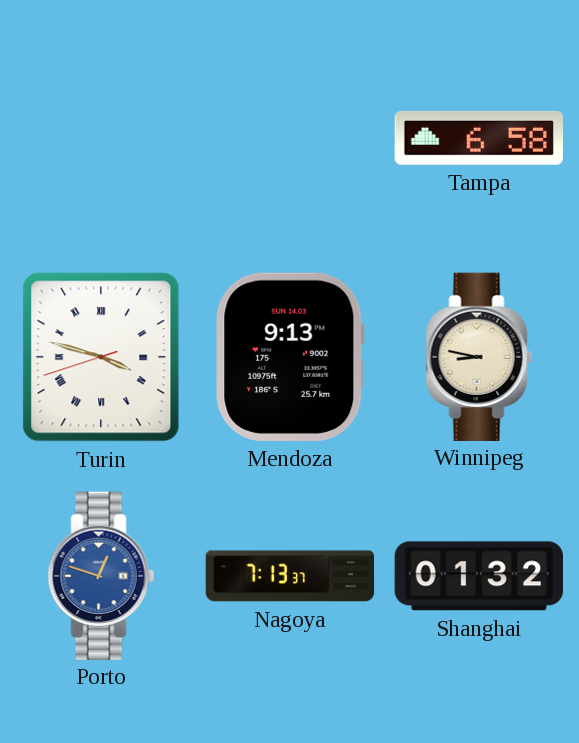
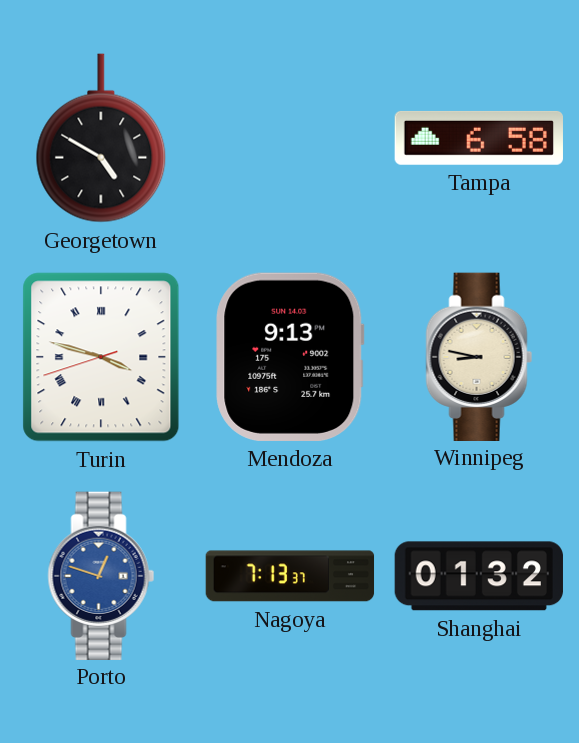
Georgetown: none -> 4:50 (101, 138)
